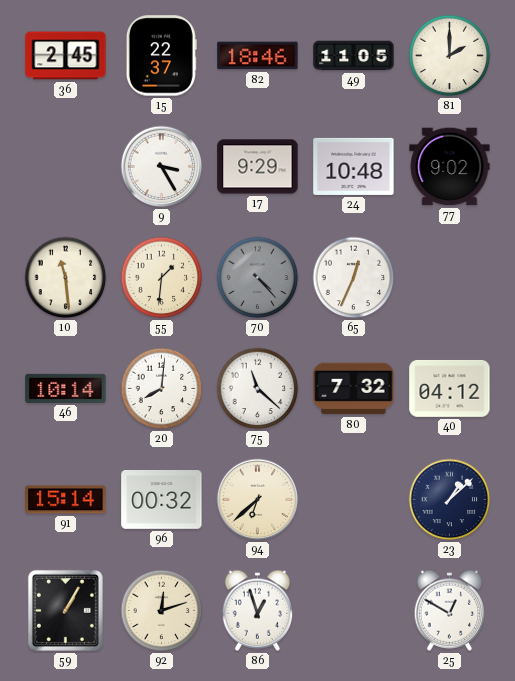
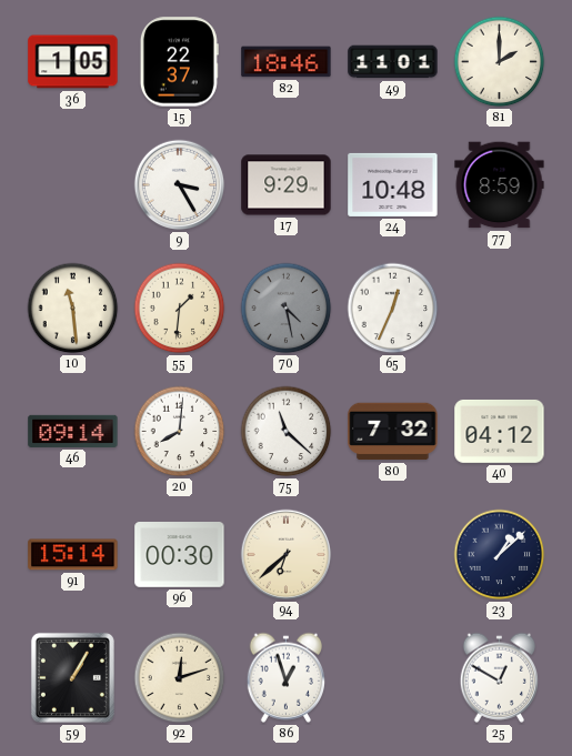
36: 2:45 -> 1:05 (73, 62)
49: 11:05 -> 11:01 (393, 62)
77: 9:02 -> 8:59 (500, 185)
70: 4:23 -> 4:28 (287, 309)
46: 10:14 -> 09:14 (73, 431)
96: 00:32 -> 00:30 (180, 555)
